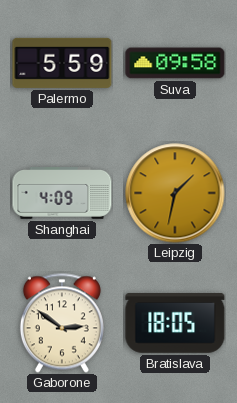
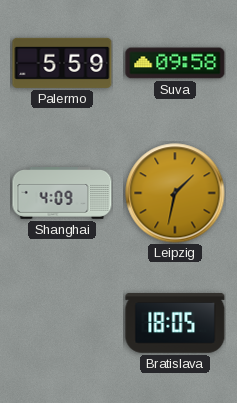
Gaborone: 2:51 -> none (62, 323)
